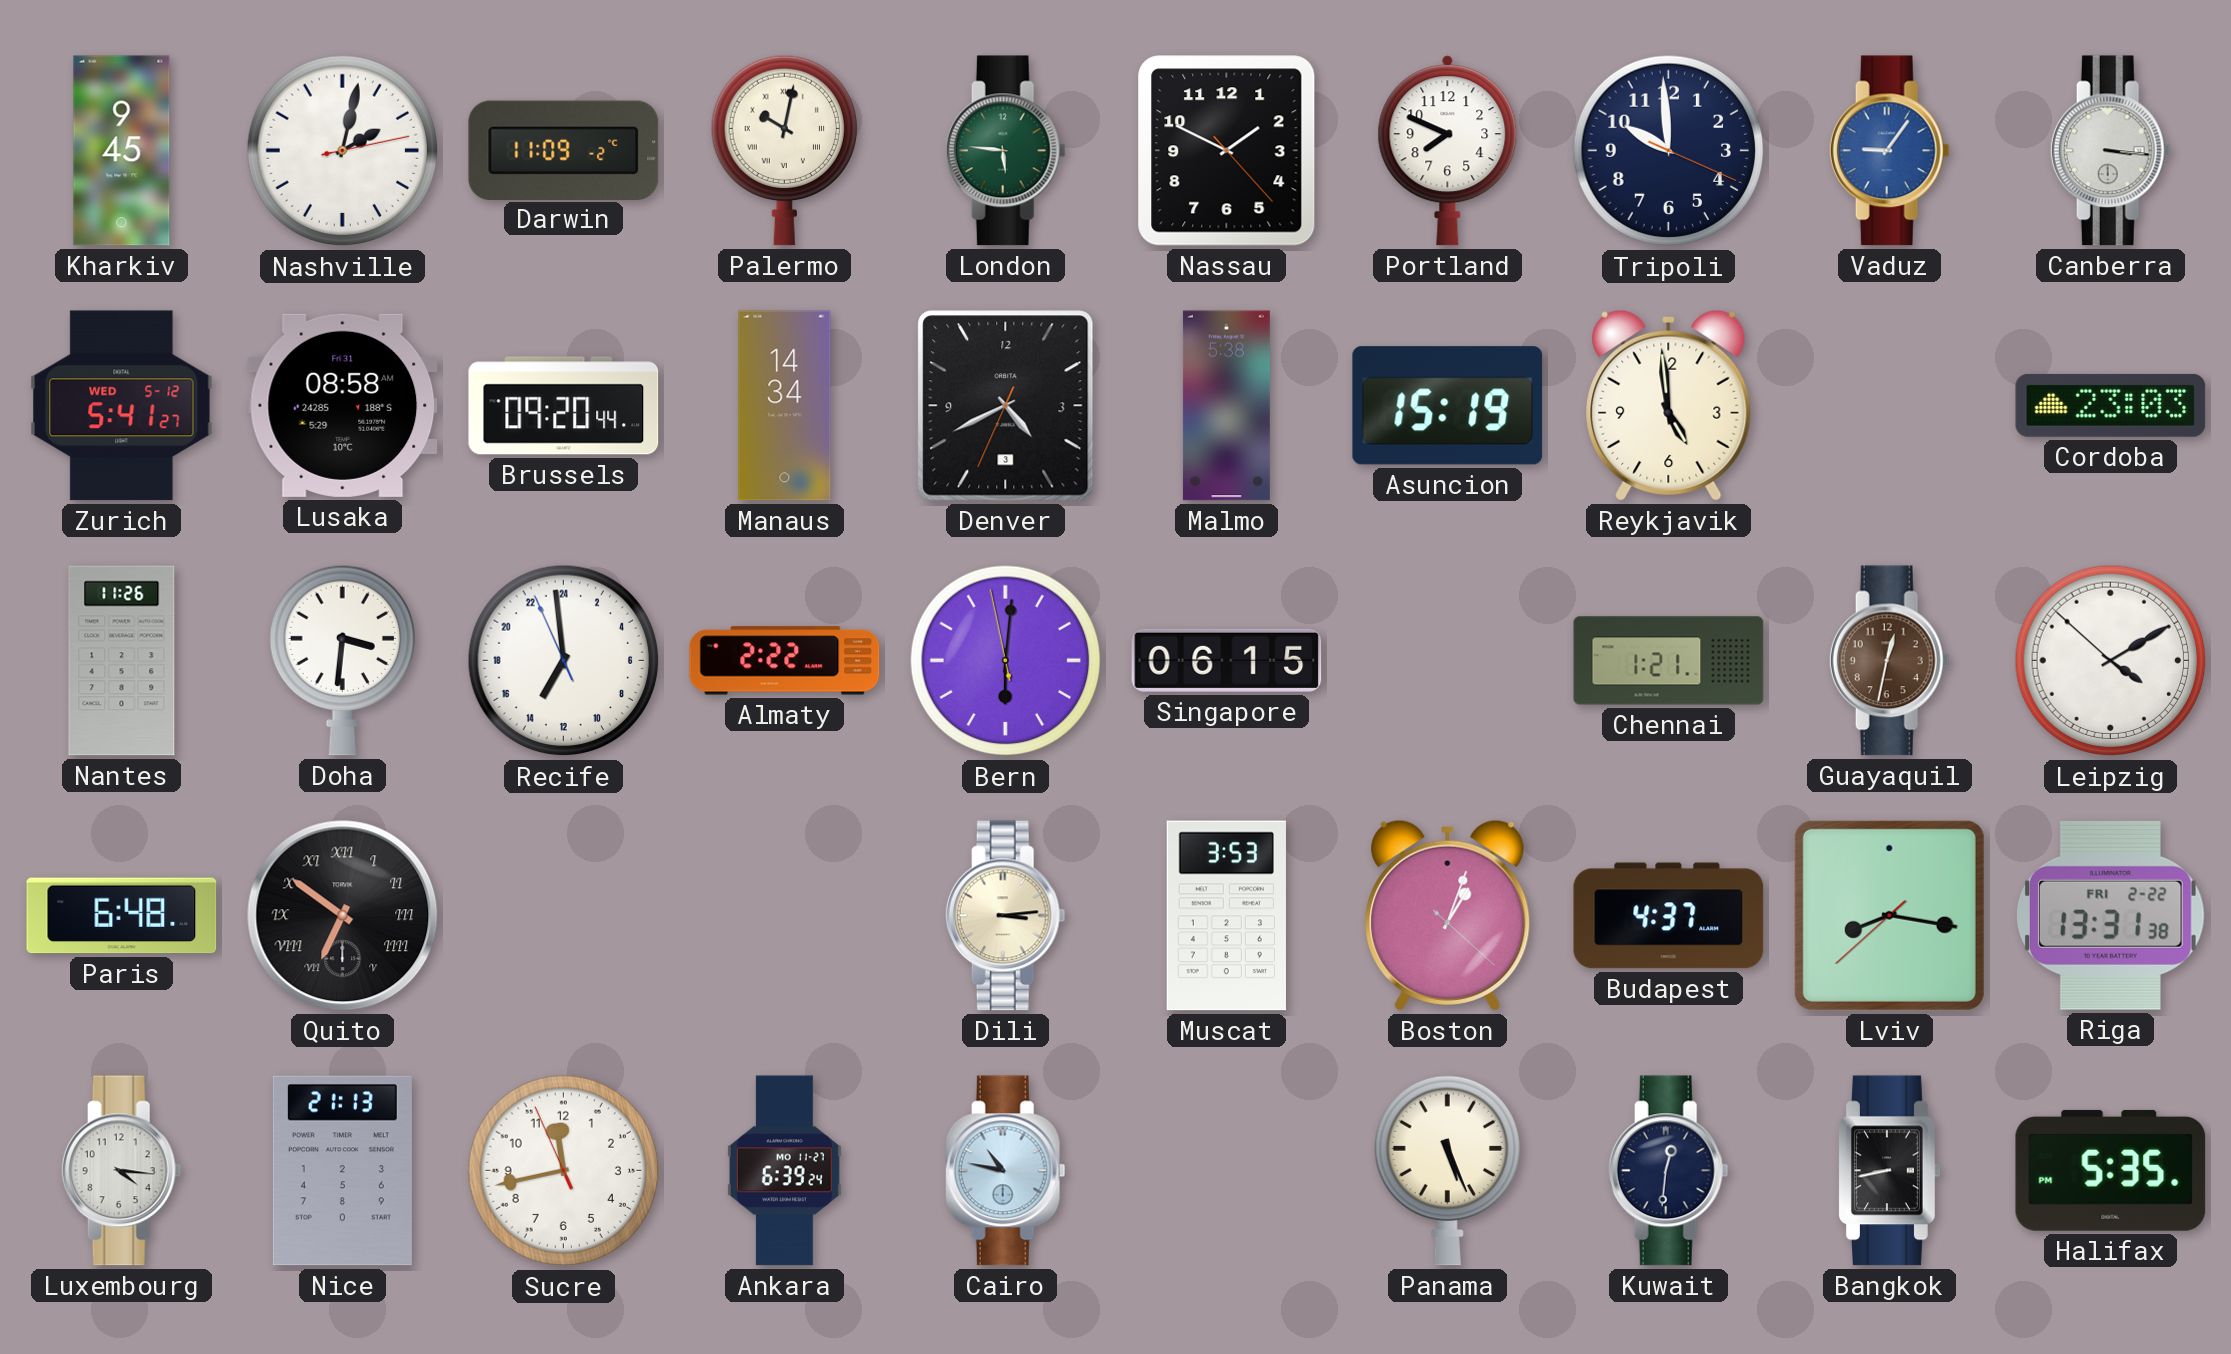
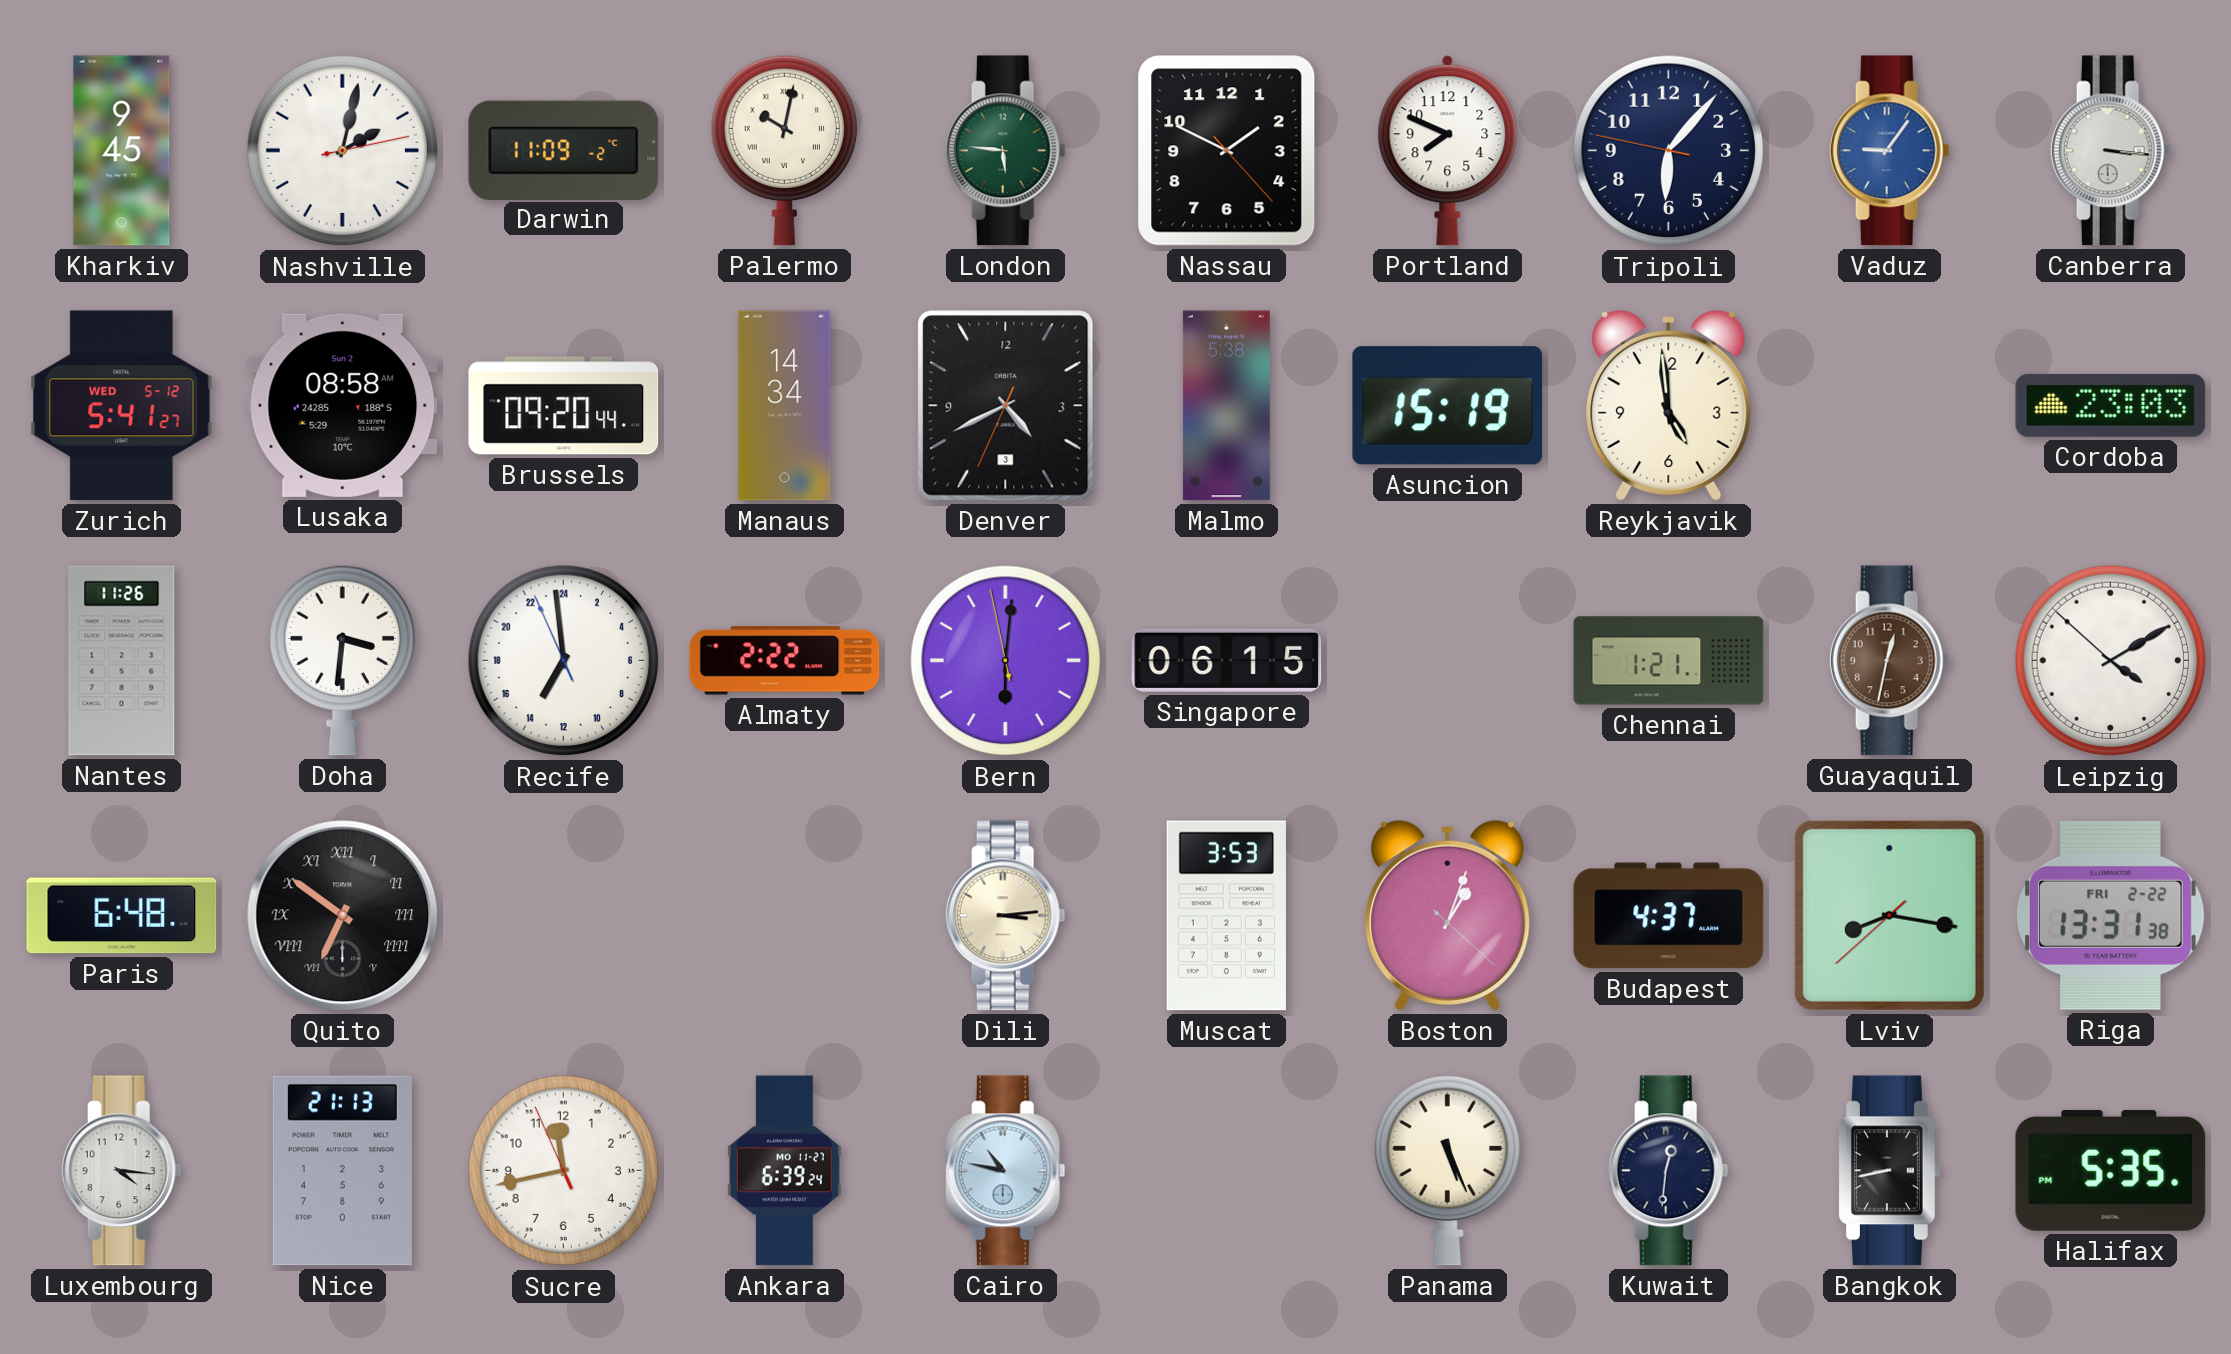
Tripoli: 9:59 -> 6:06 (1669, 151)
Lusaka date: Fri 31 -> Sun 2 (343, 405)
